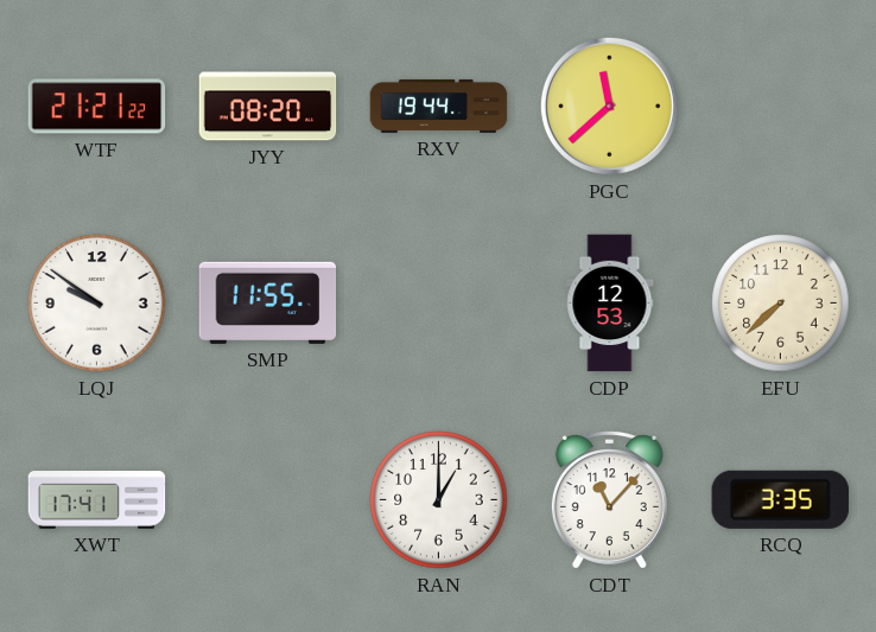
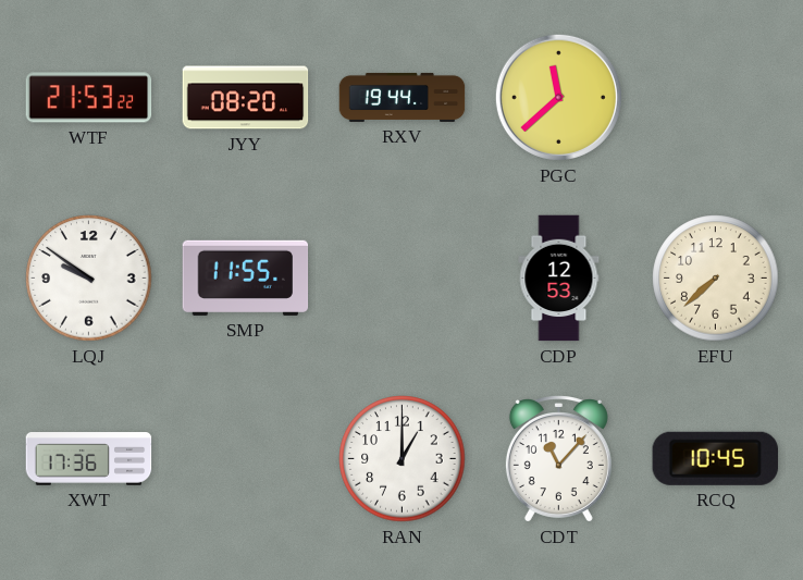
WTF: 21:21 -> 21:53 (89, 98)
XWT: 17:41 -> 17:36 (89, 459)
RCQ: 3:35 -> 10:45 (715, 458)
